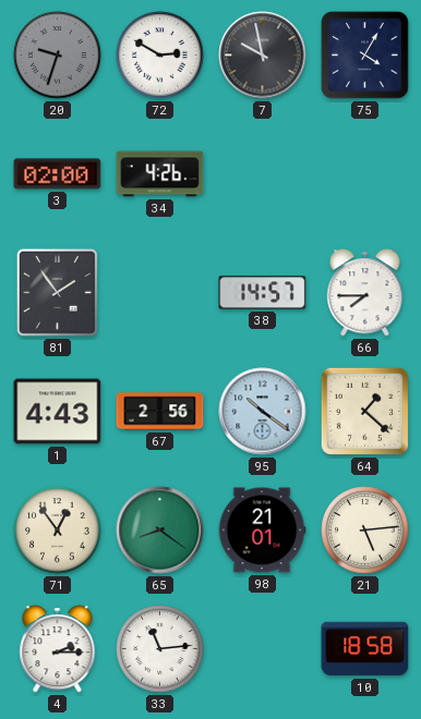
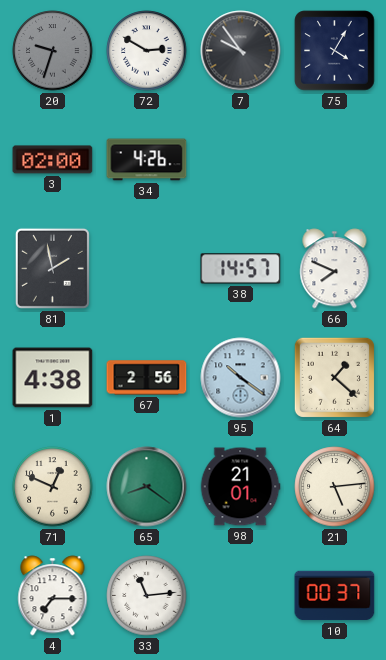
7: 9:58 -> 9:54 (241, 51)
81: 1:54 -> 1:58 (52, 268)
66: 7:45 -> 7:49 (335, 269)
1: 4:43 -> 4:38 (53, 378)
71: 12:54 -> 12:49 (53, 487)
4: 2:15 -> 7:15 (53, 596)
10: 18:58 -> 00:37 (335, 596)
